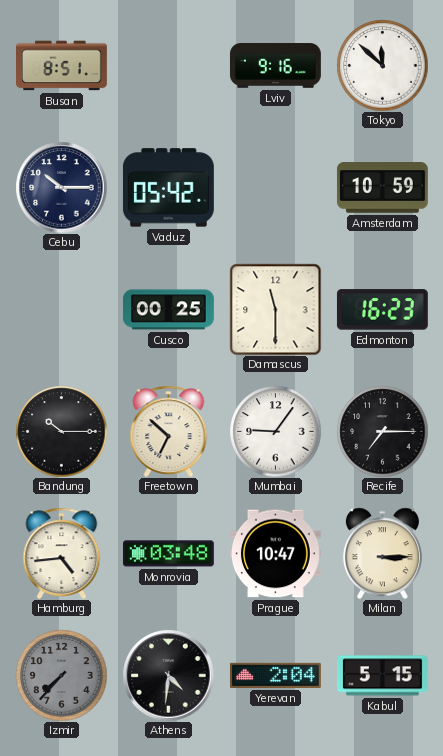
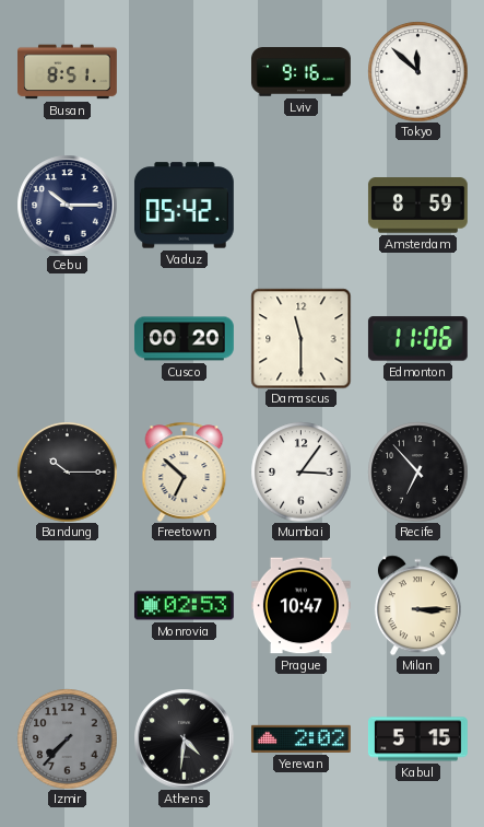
Amsterdam: 10:59 -> 8:59 (417, 206)
Cusco: 00:25 -> 00:20 (184, 339)
Edmonton: 16:23 -> 11:06 (417, 339)
Mumbai: 9:06 -> 3:06 (300, 471)
Recife: 7:15 -> 6:53 (417, 471)
Hamburg: 4:44 -> none (62, 553)
Monrovia: 03:48 -> 02:53 (184, 606)
Yerevan: 2:04 -> 2:02 (300, 738)
